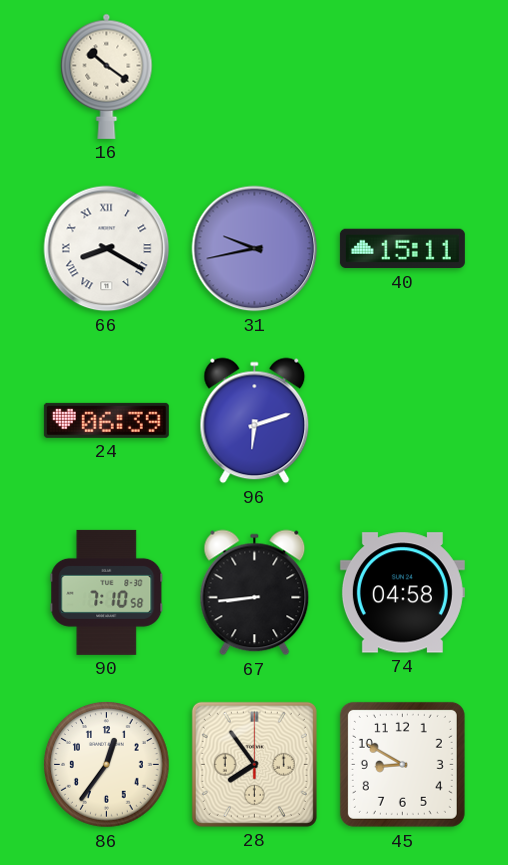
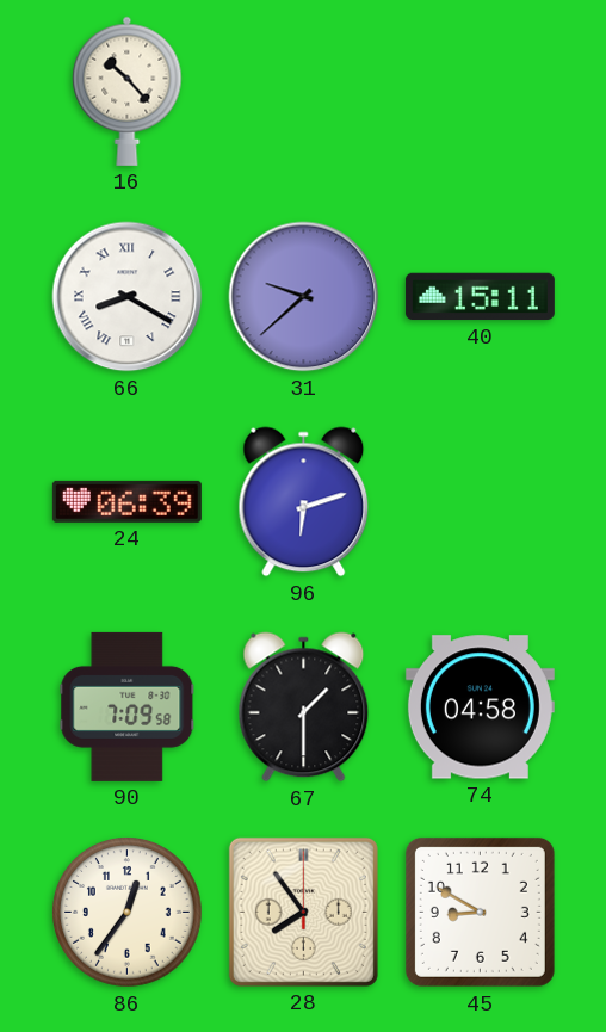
16: 10:21 -> 10:23 (128, 91)
31: 9:43 -> 9:38 (304, 297)
90: 7:10 -> 7:09 (128, 706)
67: 8:44 -> 1:30 (304, 707)
